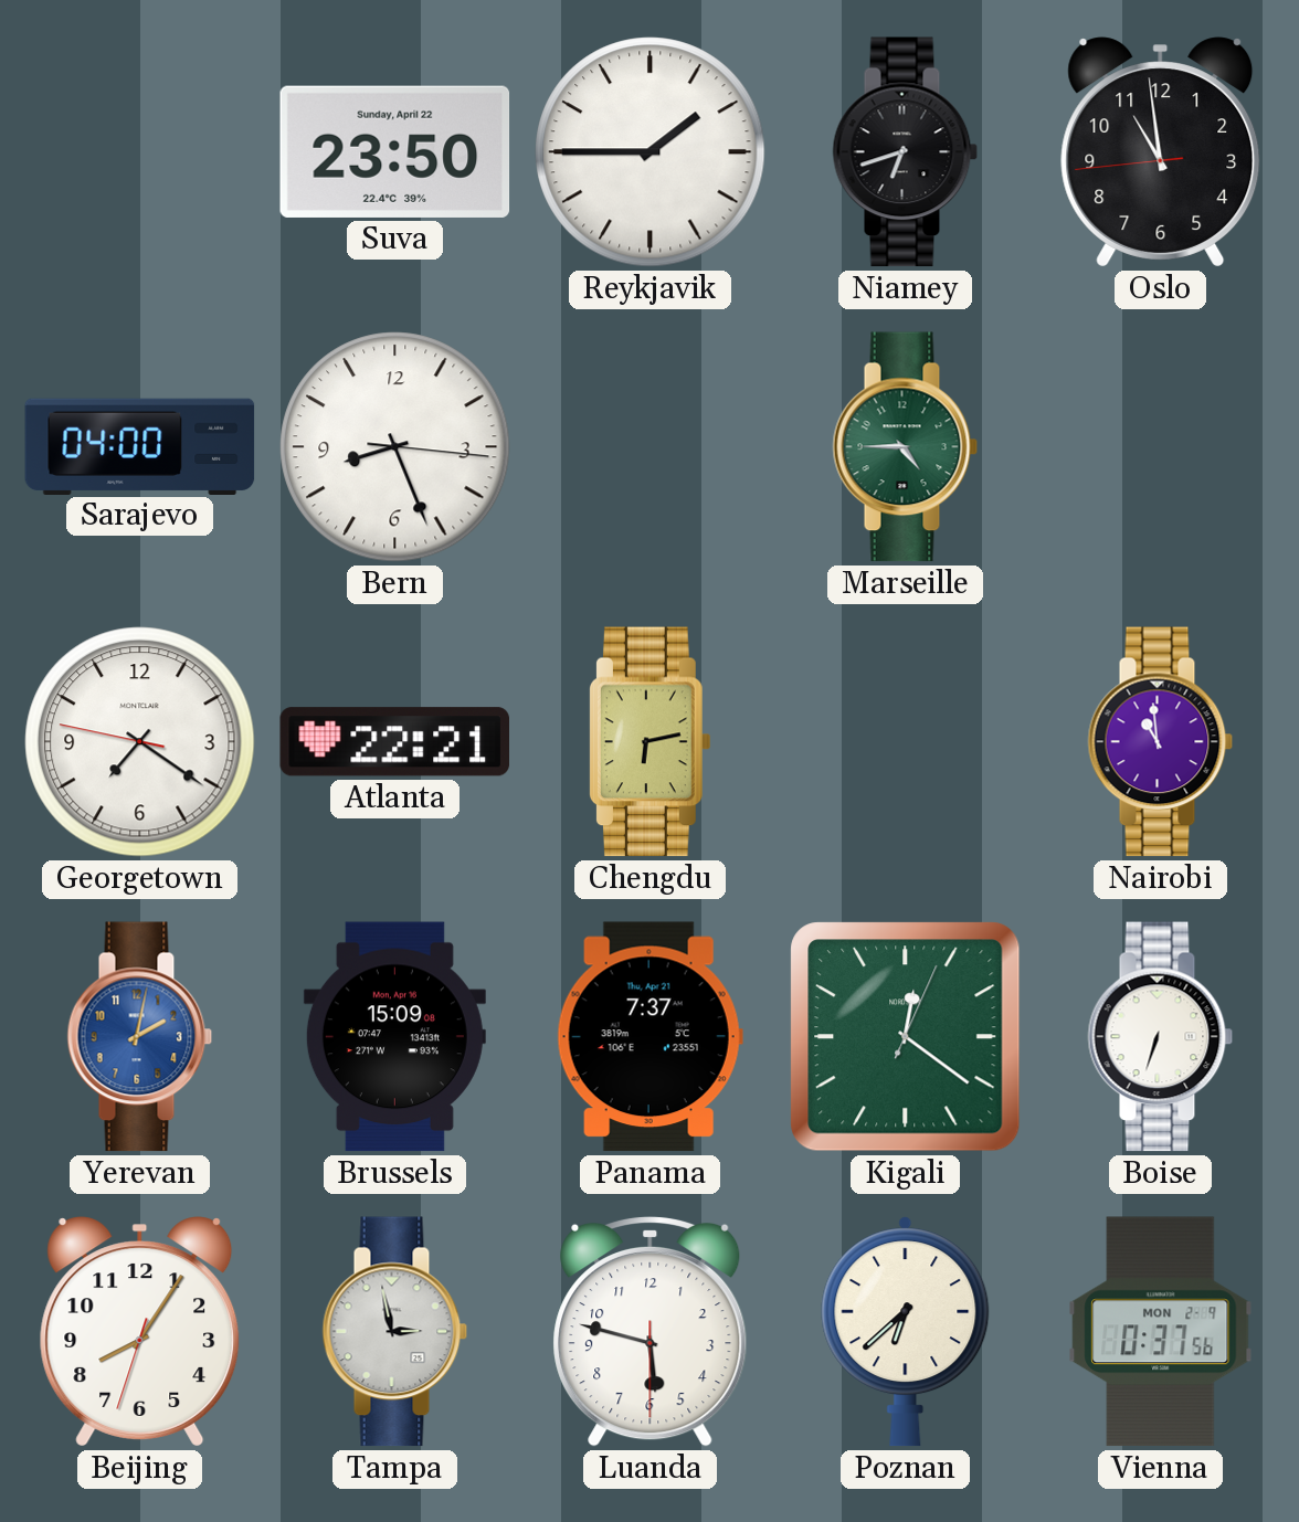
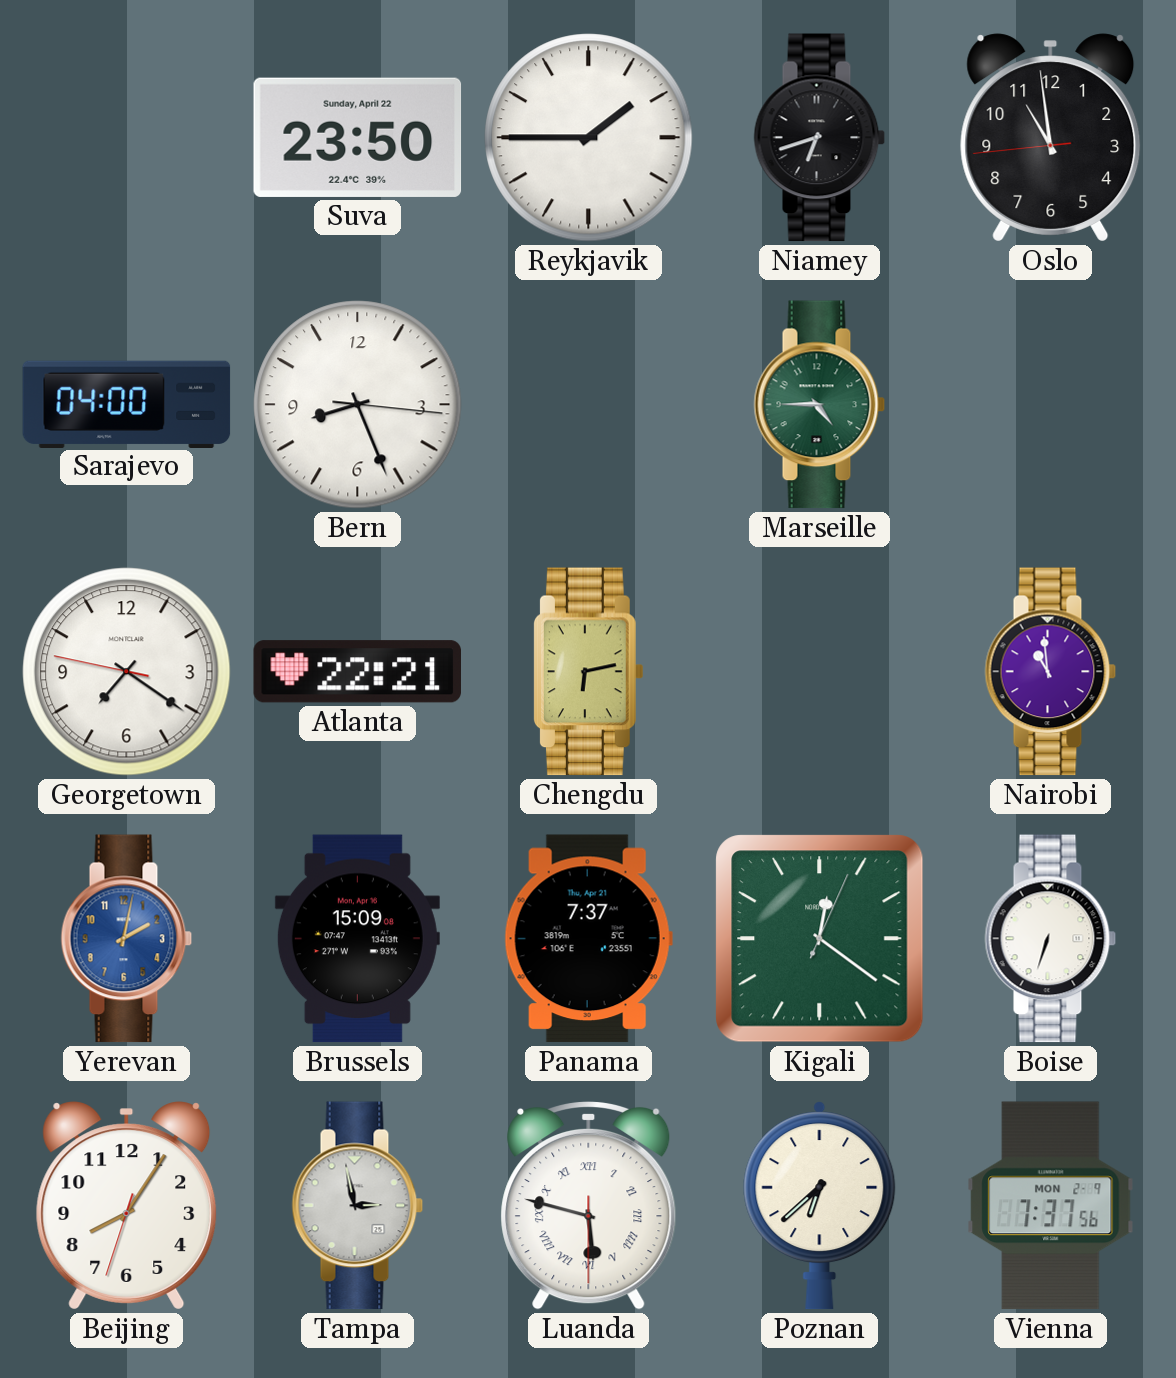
Luanda numerals: Arabic -> Roman (589, 1205)
Vienna: 0:37 -> 7:37 (1051, 1206)
